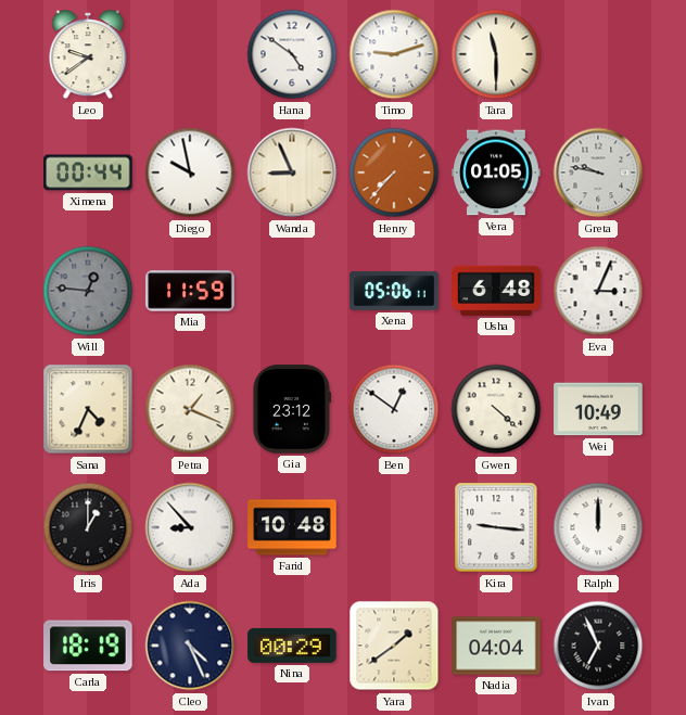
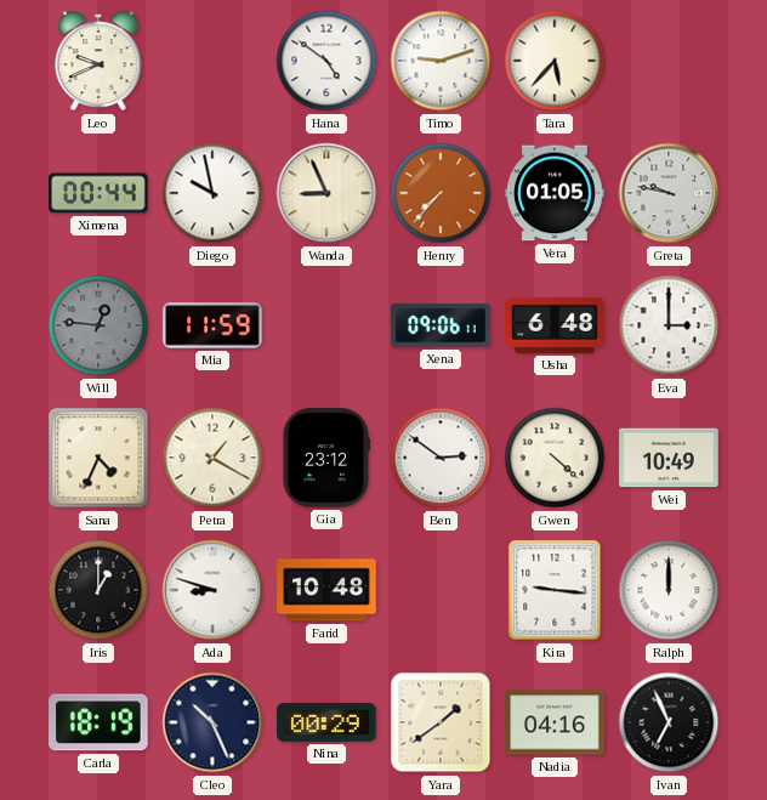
Leo: 9:39 -> 9:41 (98, 61)
Tara: 11:30 -> 5:37 (555, 61)
Xena: 05:06 -> 09:06 (441, 325)
Eva: 3:04 -> 3:00 (669, 325)
Petra: 1:19 -> 1:20 (212, 458)
Ben: 12:51 -> 2:51 (441, 458)
Ada: 8:53 -> 8:48 (212, 590)
Cleo: 4:26 -> 10:26 (212, 722)
Nadia: 04:04 -> 04:16 (555, 722)
